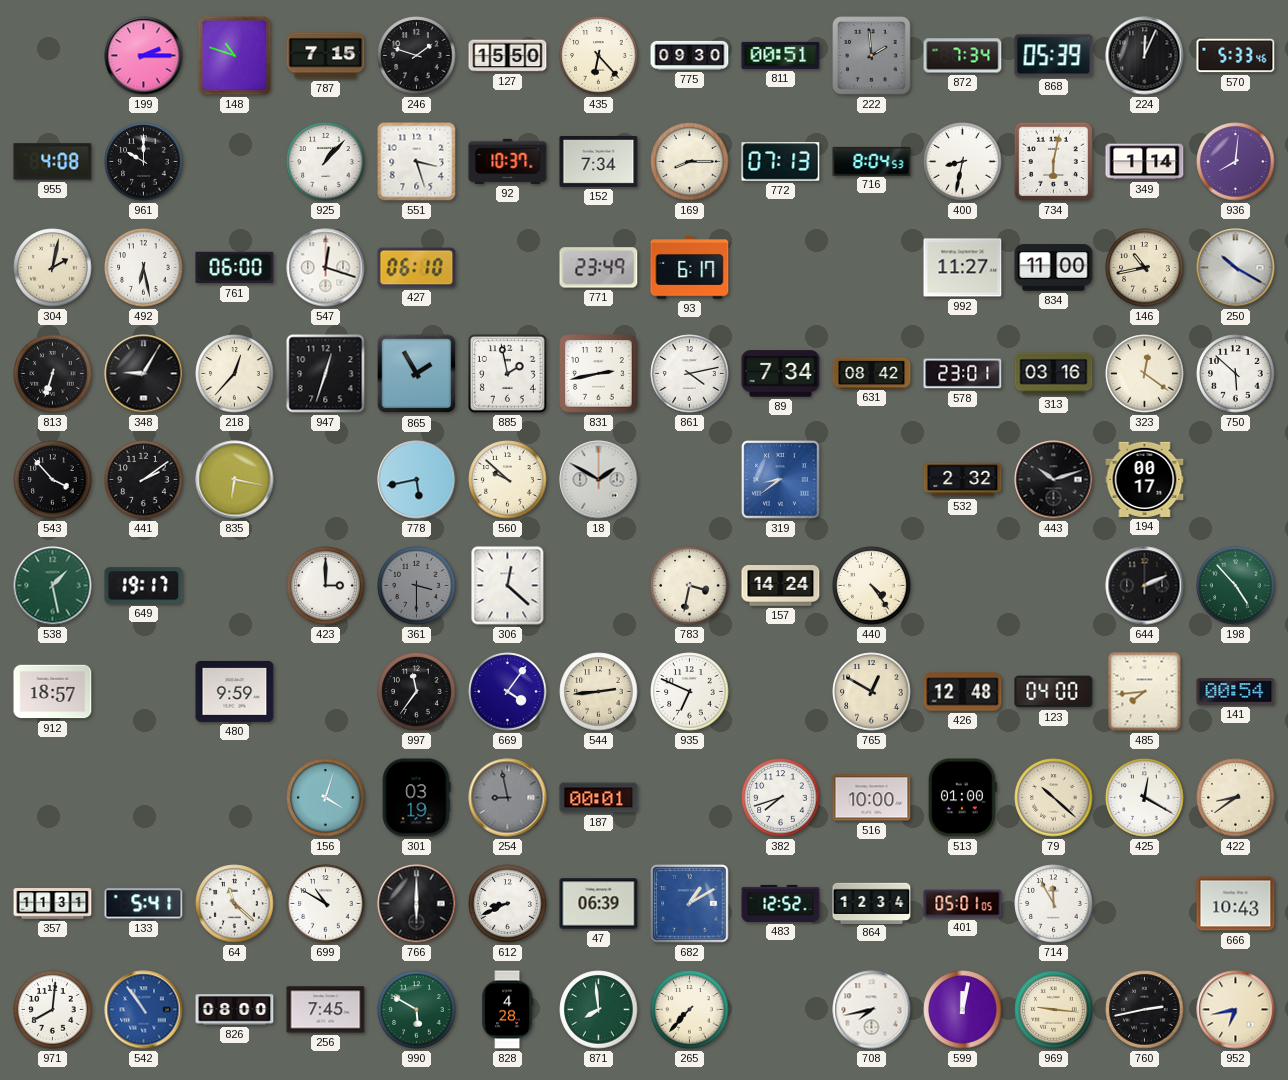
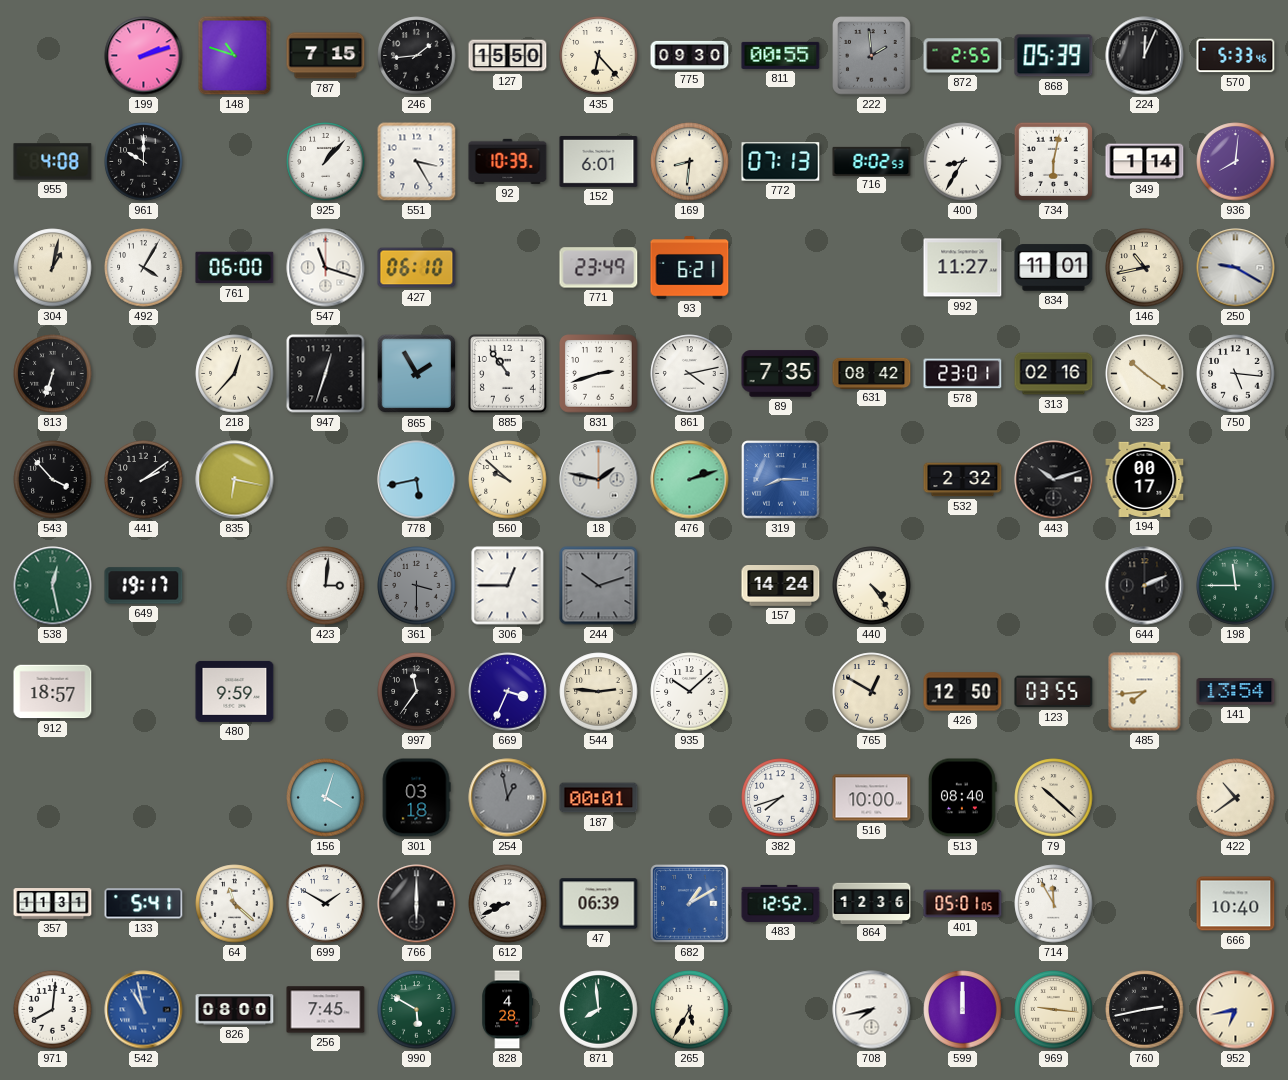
199: 2:15 -> 2:12 (144, 56)
246: 1:48 -> 1:44 (417, 56)
811: 00:51 -> 00:55 (781, 55)
872: 7:34 -> 2:55 (963, 56)
551: 3:27 -> 3:25 (417, 162)
92: 10:37 -> 10:39 (508, 161)
152: 7:34 -> 6:01 (599, 161)
169: 8:15 -> 8:31 (690, 162)
716: 8:04 -> 8:02 (872, 161)
400: 8:32 -> 8:35 (963, 162)
304: 2:02 -> 1:02 (53, 268)
492: 6:28 -> 4:05 (144, 268)
547: 12:18 -> 11:18 (326, 268)
93: 6:17 -> 6:21 (690, 268)
834: 11:00 -> 11:01 (1054, 268)
250: 10:20 -> 9:20 (1236, 268)
348: 9:05 -> none (144, 374)
885: 1:58 -> 10:54 (507, 373)
831: 2:43 -> 2:42 (599, 374)
89: 7:34 -> 7:35 (781, 374)
313: 03:16 -> 02:16 (1054, 374)
323: 12:21 -> 10:21 (1145, 374)
750: 5:52 -> 5:16 (1236, 374)
18: 1:50 -> 1:47 (599, 480)
476: none -> 2:12 (690, 480)
319: 8:39 -> 8:15 (781, 480)
538: 1:28 -> 12:28 (53, 586)
423: 3:00 -> 3:01 (326, 586)
306: 12:22 -> 12:45 (508, 586)
244: none -> 10:12 (599, 586)
783: 3:32 -> none (690, 586)
198: 4:53 -> 11:45 (1236, 586)
669: 4:06 -> 3:34 (508, 692)
544: 2:44 -> 2:46 (599, 692)
935: 6:49 -> 10:08 (690, 692)
426: 12:48 -> 12:50 (963, 692)
123: 04:00 -> 03:55 (1054, 692)
141: 00:54 -> 13:54 (1236, 692)
301: 03:19 -> 03:18 (416, 798)
254: 8:58 -> 12:58 (508, 798)
513: 01:00 -> 08:40 (962, 798)
425: 12:20 -> none (1145, 798)
422: 8:39 -> 10:39 (1236, 798)
699: 10:50 -> 1:50 (326, 904)
864: 12:34 -> 12:36 (872, 903)
666: 10:43 -> 10:40 (1236, 904)
542: 10:54 -> 10:58 (144, 1010)
265: 7:37 -> 5:35 (690, 1010)
599: 12:02 -> 12:00 (963, 1010)
